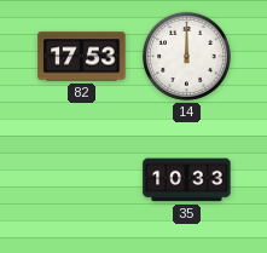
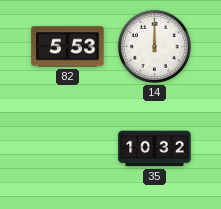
82: 17:53 -> 5:53 (68, 47)
35: 10:33 -> 10:32 (155, 149)
